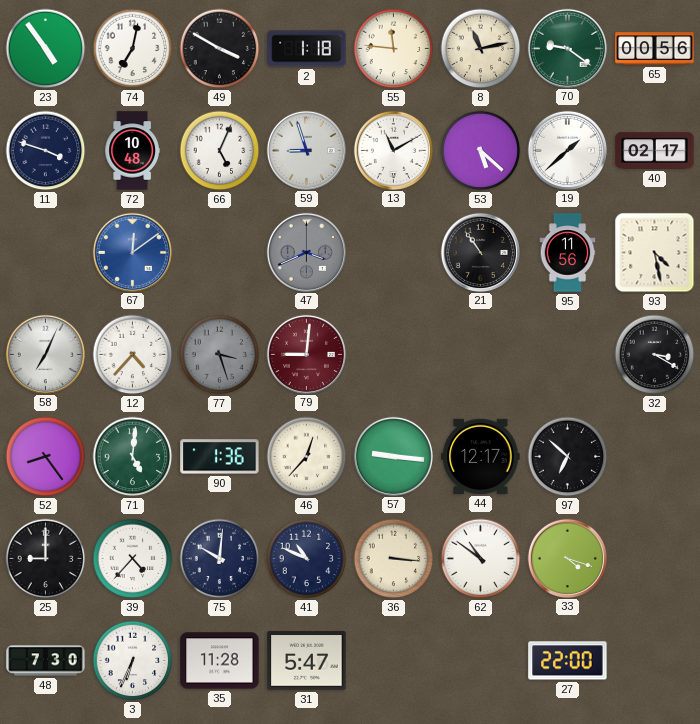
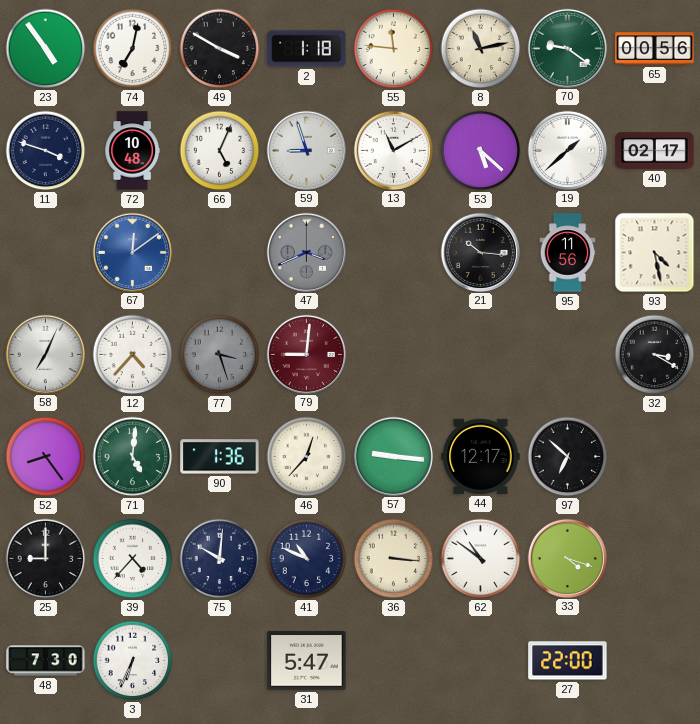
21: 10:54 -> 10:16 (480, 252)
35: 11:28 -> none (220, 661)
